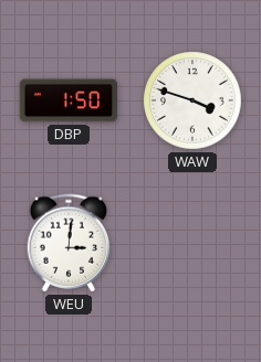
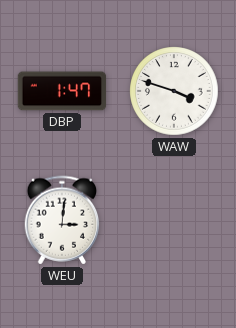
DBP: 1:50 -> 1:47 (62, 91)
